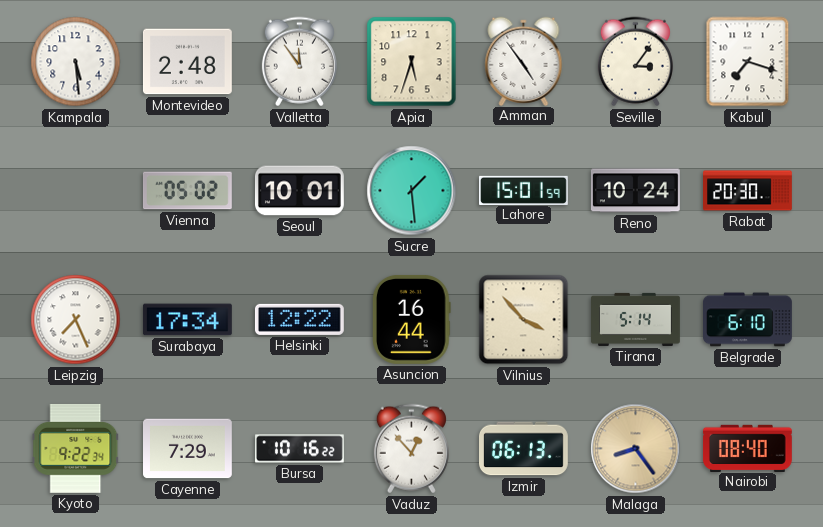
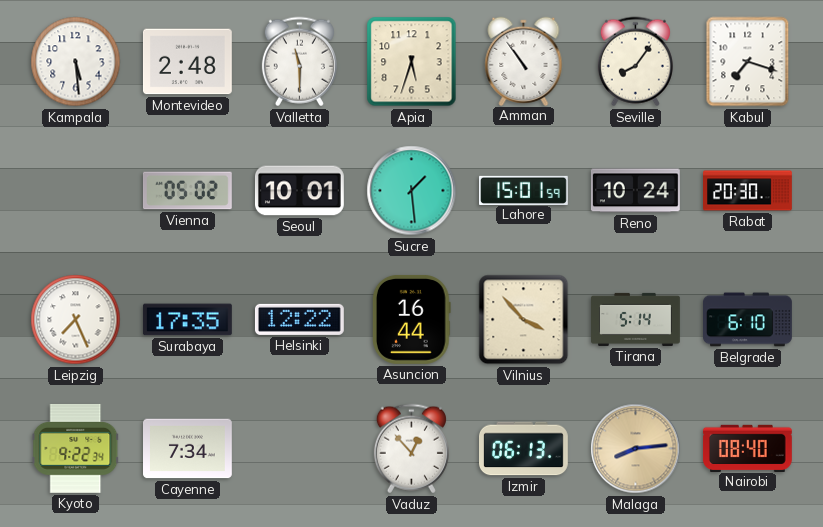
Valletta: 11:54 -> 11:30 (299, 62)
Amman: 4:54 -> 10:54 (524, 61)
Seville: 3:06 -> 8:06 (635, 62)
Surabaya: 17:34 -> 17:35 (187, 320)
Cayenne: 7:29 -> 7:34 (188, 449)
Bursa: 10:16 -> none (300, 449)
Malaga: 8:24 -> 8:14 (636, 449)
